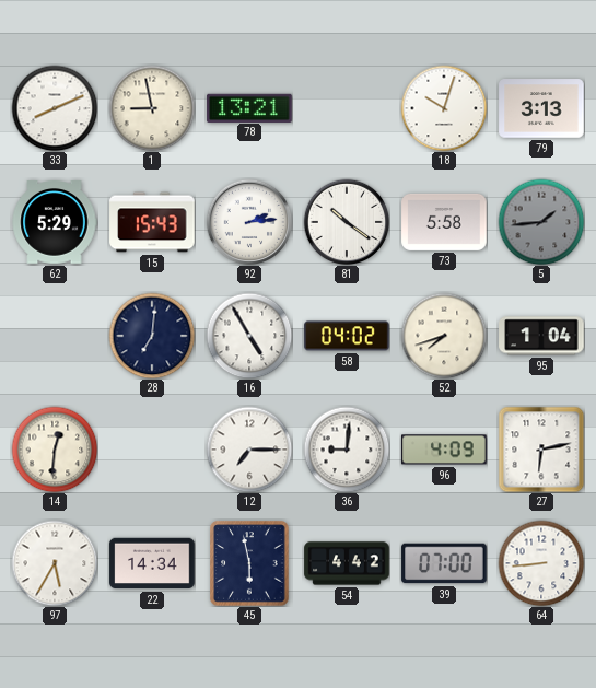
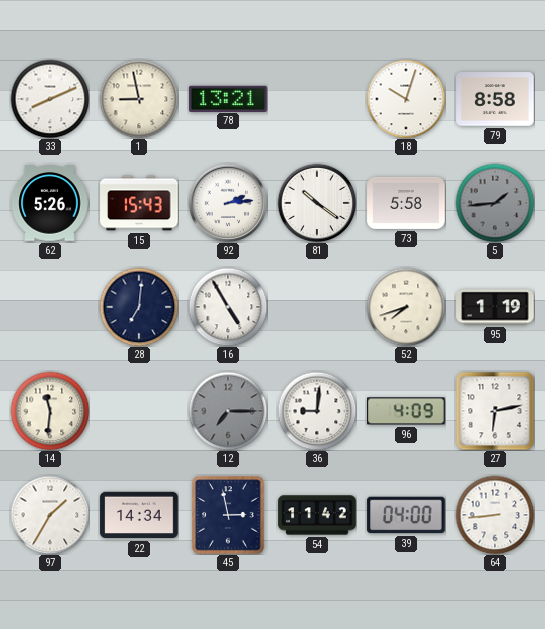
79: 3:13 -> 8:58 (495, 99)
62: 5:29 -> 5:26 (50, 203)
58: 04:02 -> none (347, 336)
95: 1:04 -> 1:19 (495, 307)
14: 12:31 -> 11:31 (50, 411)
12 dial: white -> grey (228, 411)
97: 5:35 -> 1:35 (50, 515)
45: 5:58 -> 2:58 (228, 515)
54: 4:42 -> 11:42 (317, 515)
39: 07:00 -> 04:00 (406, 515)
